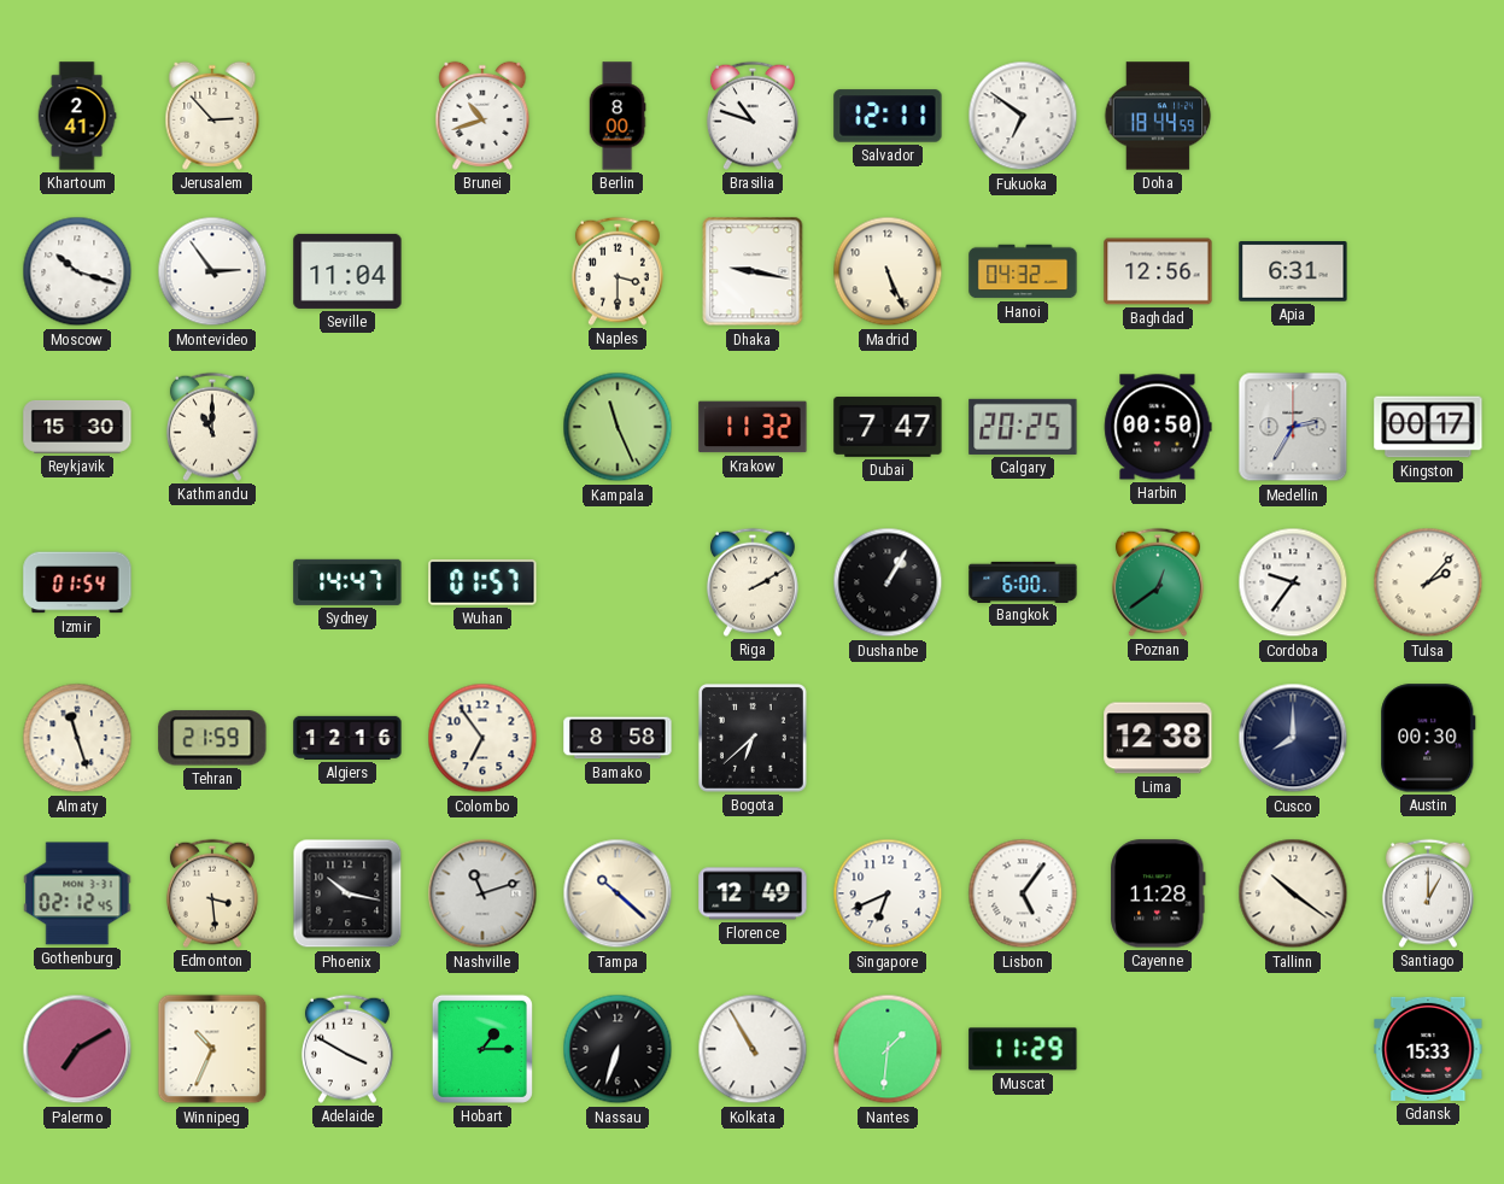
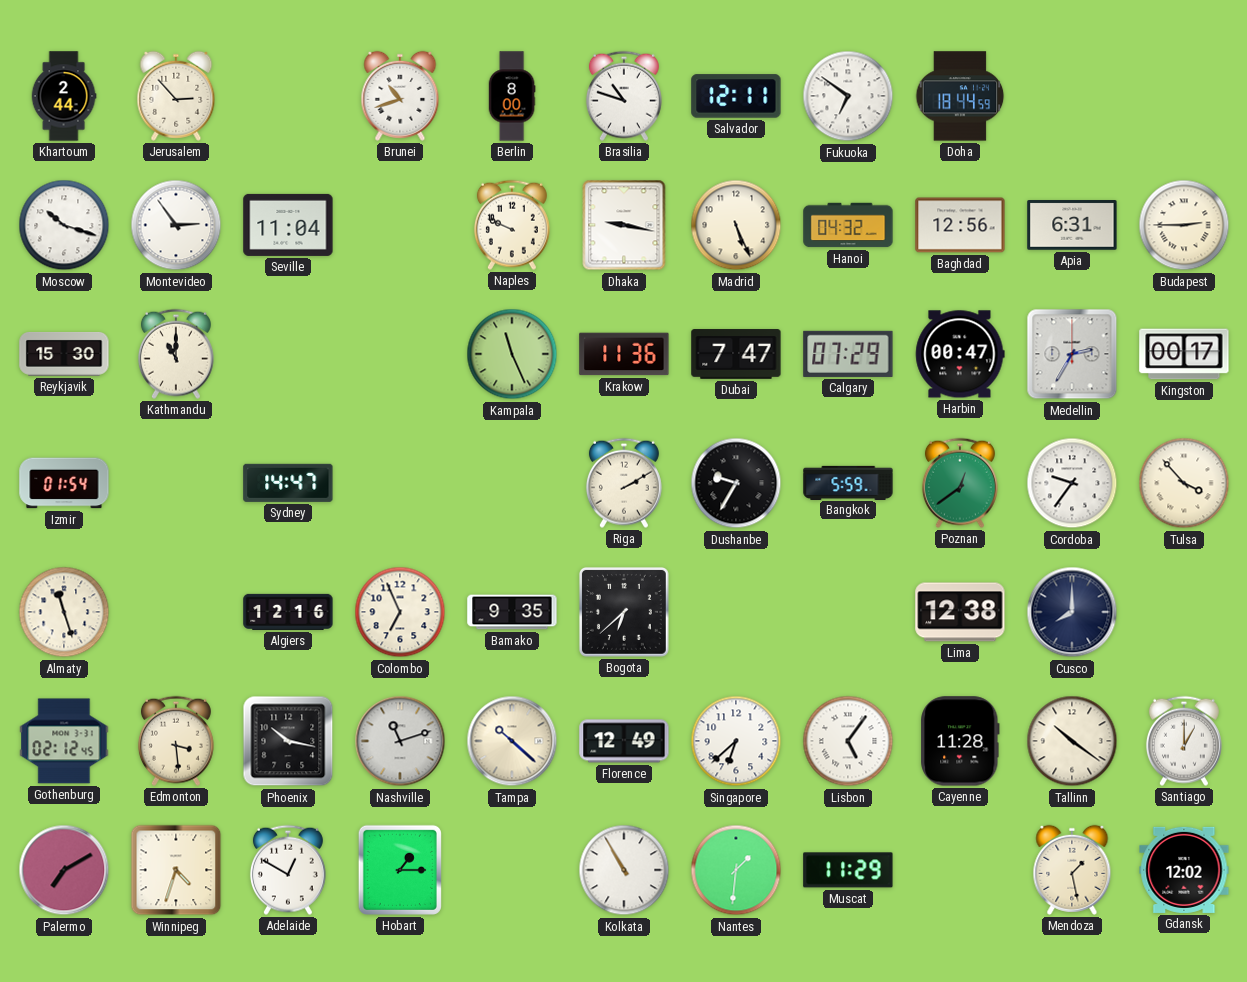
Khartoum: 2:41 -> 2:44 (64, 96)
Naples: 3:30 -> 9:49 (512, 225)
Budapest: none -> 2:45 (1184, 225)
Krakow: 11:32 -> 11:36 (624, 354)
Calgary: 20:25 -> 07:29 (848, 354)
Harbin: 00:50 -> 00:47 (960, 354)
Wuhan: 01:57 -> none (482, 582)
Dushanbe: 1:05 -> 9:35 (736, 483)
Bangkok: 6:00 -> 5:59 (848, 482)
Tulsa: 2:07 -> 3:53 (1184, 483)
Tehran: 21:59 -> none (212, 738)
Colombo: 6:54 -> 6:56 (400, 612)
Bamako: 8:58 -> 9:35 (512, 612)
Austin: 00:30 -> none (1428, 738)
Singapore: 6:41 -> 6:38 (736, 741)
Winnipeg: 10:34 -> 4:33 (176, 870)
Adelaide: 3:50 -> 12:50 (288, 870)
Nassau: 6:33 -> none (618, 1049)
Mendoza: none -> 1:28 (1072, 870)
Gdansk: 15:33 -> 12:02 (1184, 870)
